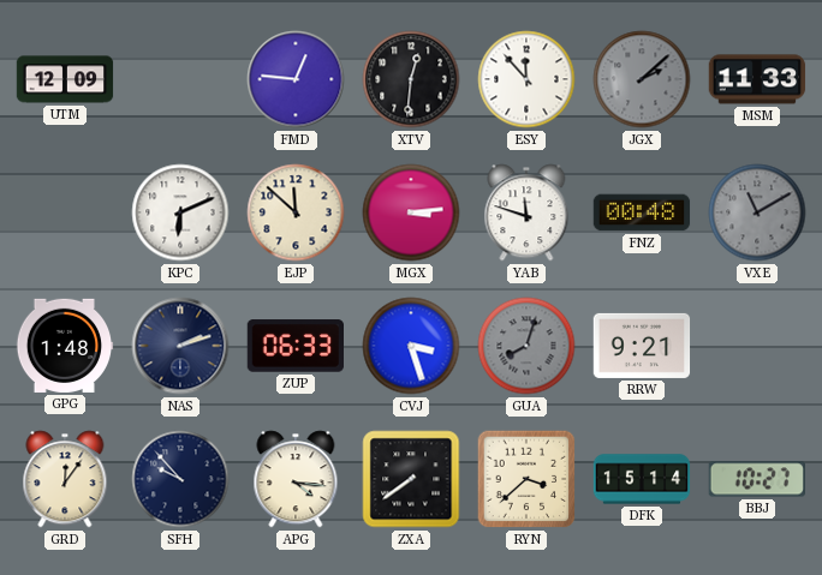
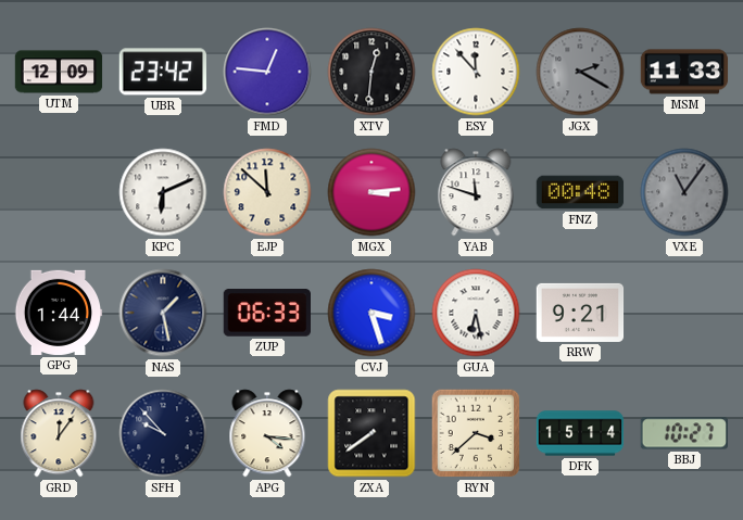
UBR: none -> 23:42 (162, 72)
JGX: 2:08 -> 2:20 (580, 72)
VXE: 11:10 -> 11:06 (684, 192)
GPG: 1:48 -> 1:44 (59, 313)
NAS: 2:12 -> 1:28 (163, 313)
GUA: 8:03 -> 6:28 (476, 313)
GUA dial: grey -> white (476, 313)
